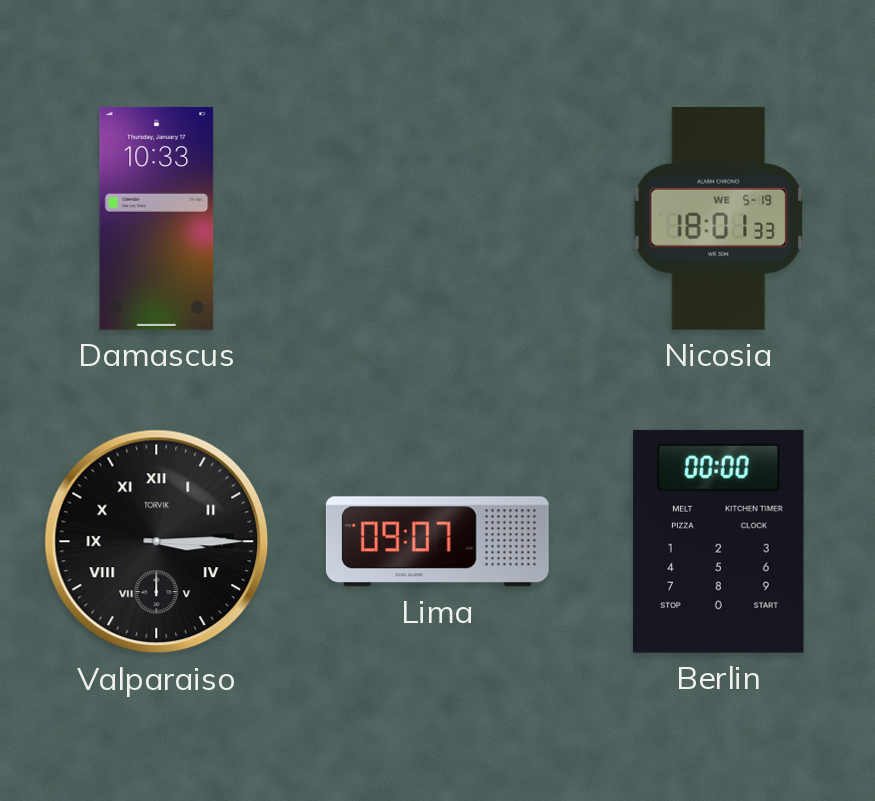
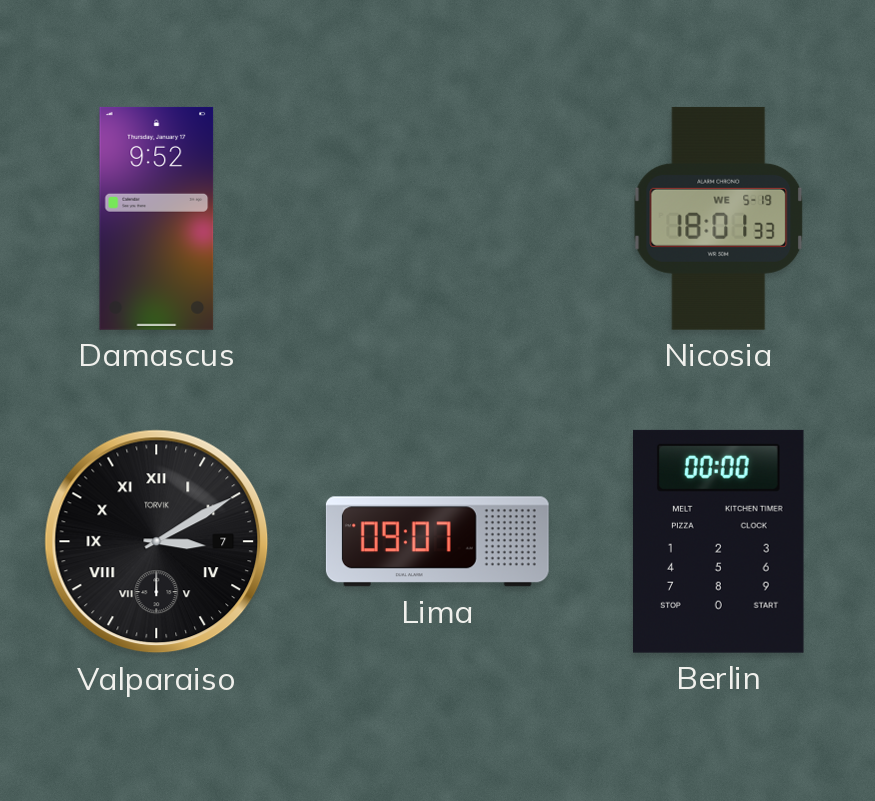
Damascus: 10:33 -> 9:52 (157, 218)
Valparaiso: 3:15 -> 3:10 (157, 542)
